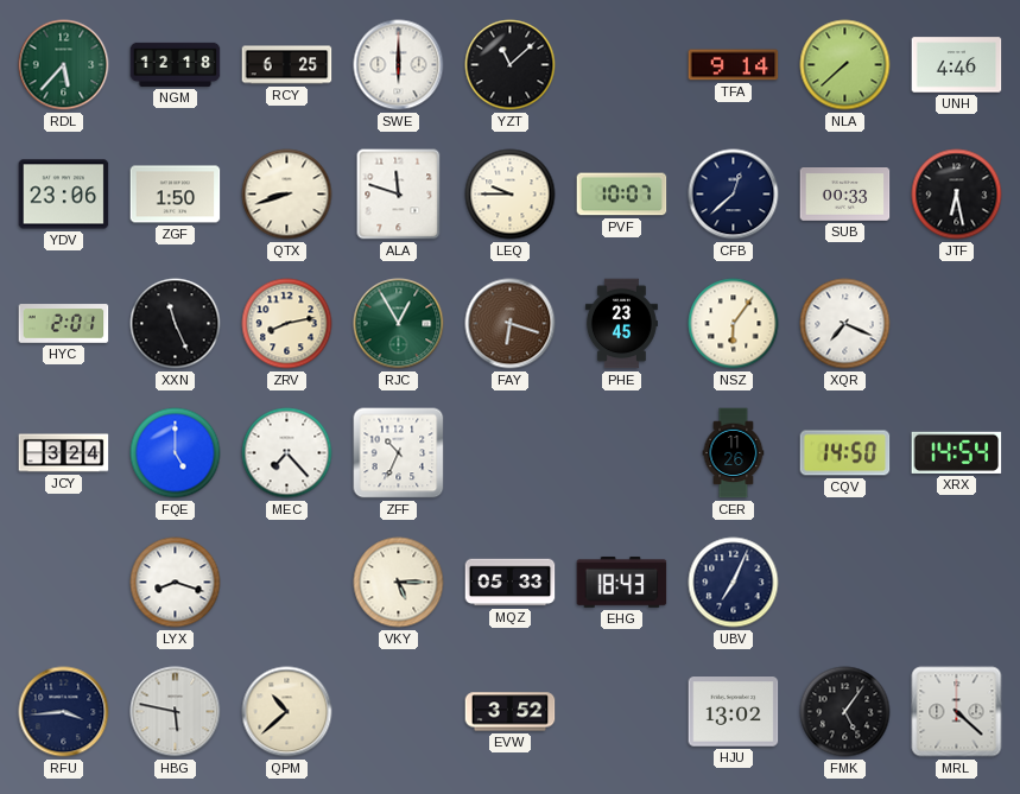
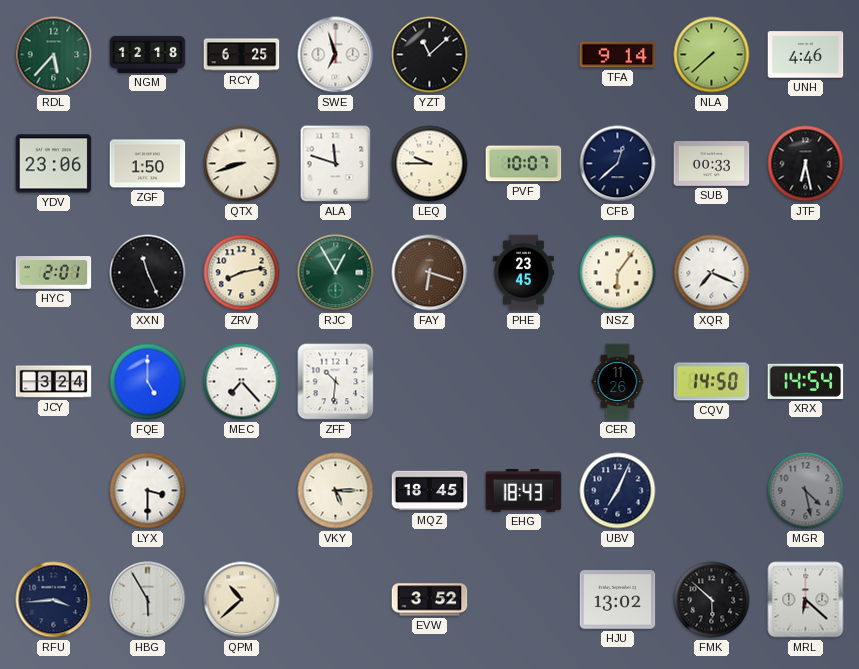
SWE: 6:00 -> 6:57 (336, 55)
ZFF: 10:34 -> 10:31 (336, 382)
LYX: 8:18 -> 3:30 (148, 491)
MQZ: 05:33 -> 18:45 (430, 491)
MGR: none -> 4:28 (806, 491)
HBG: 5:47 -> 5:55 (148, 600)
FMK: 5:06 -> 5:52 (712, 600)
MRL: 4:22 -> 6:22 (806, 600)
